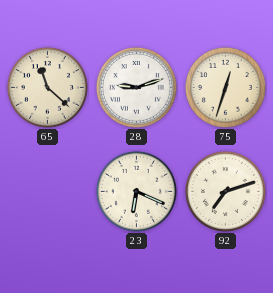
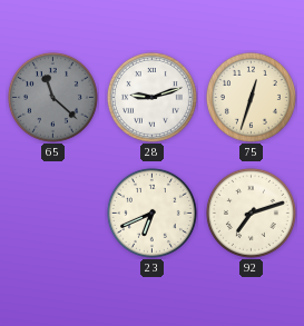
65 dial: cream -> grey (52, 97)
23: 6:19 -> 6:41 (151, 213)
